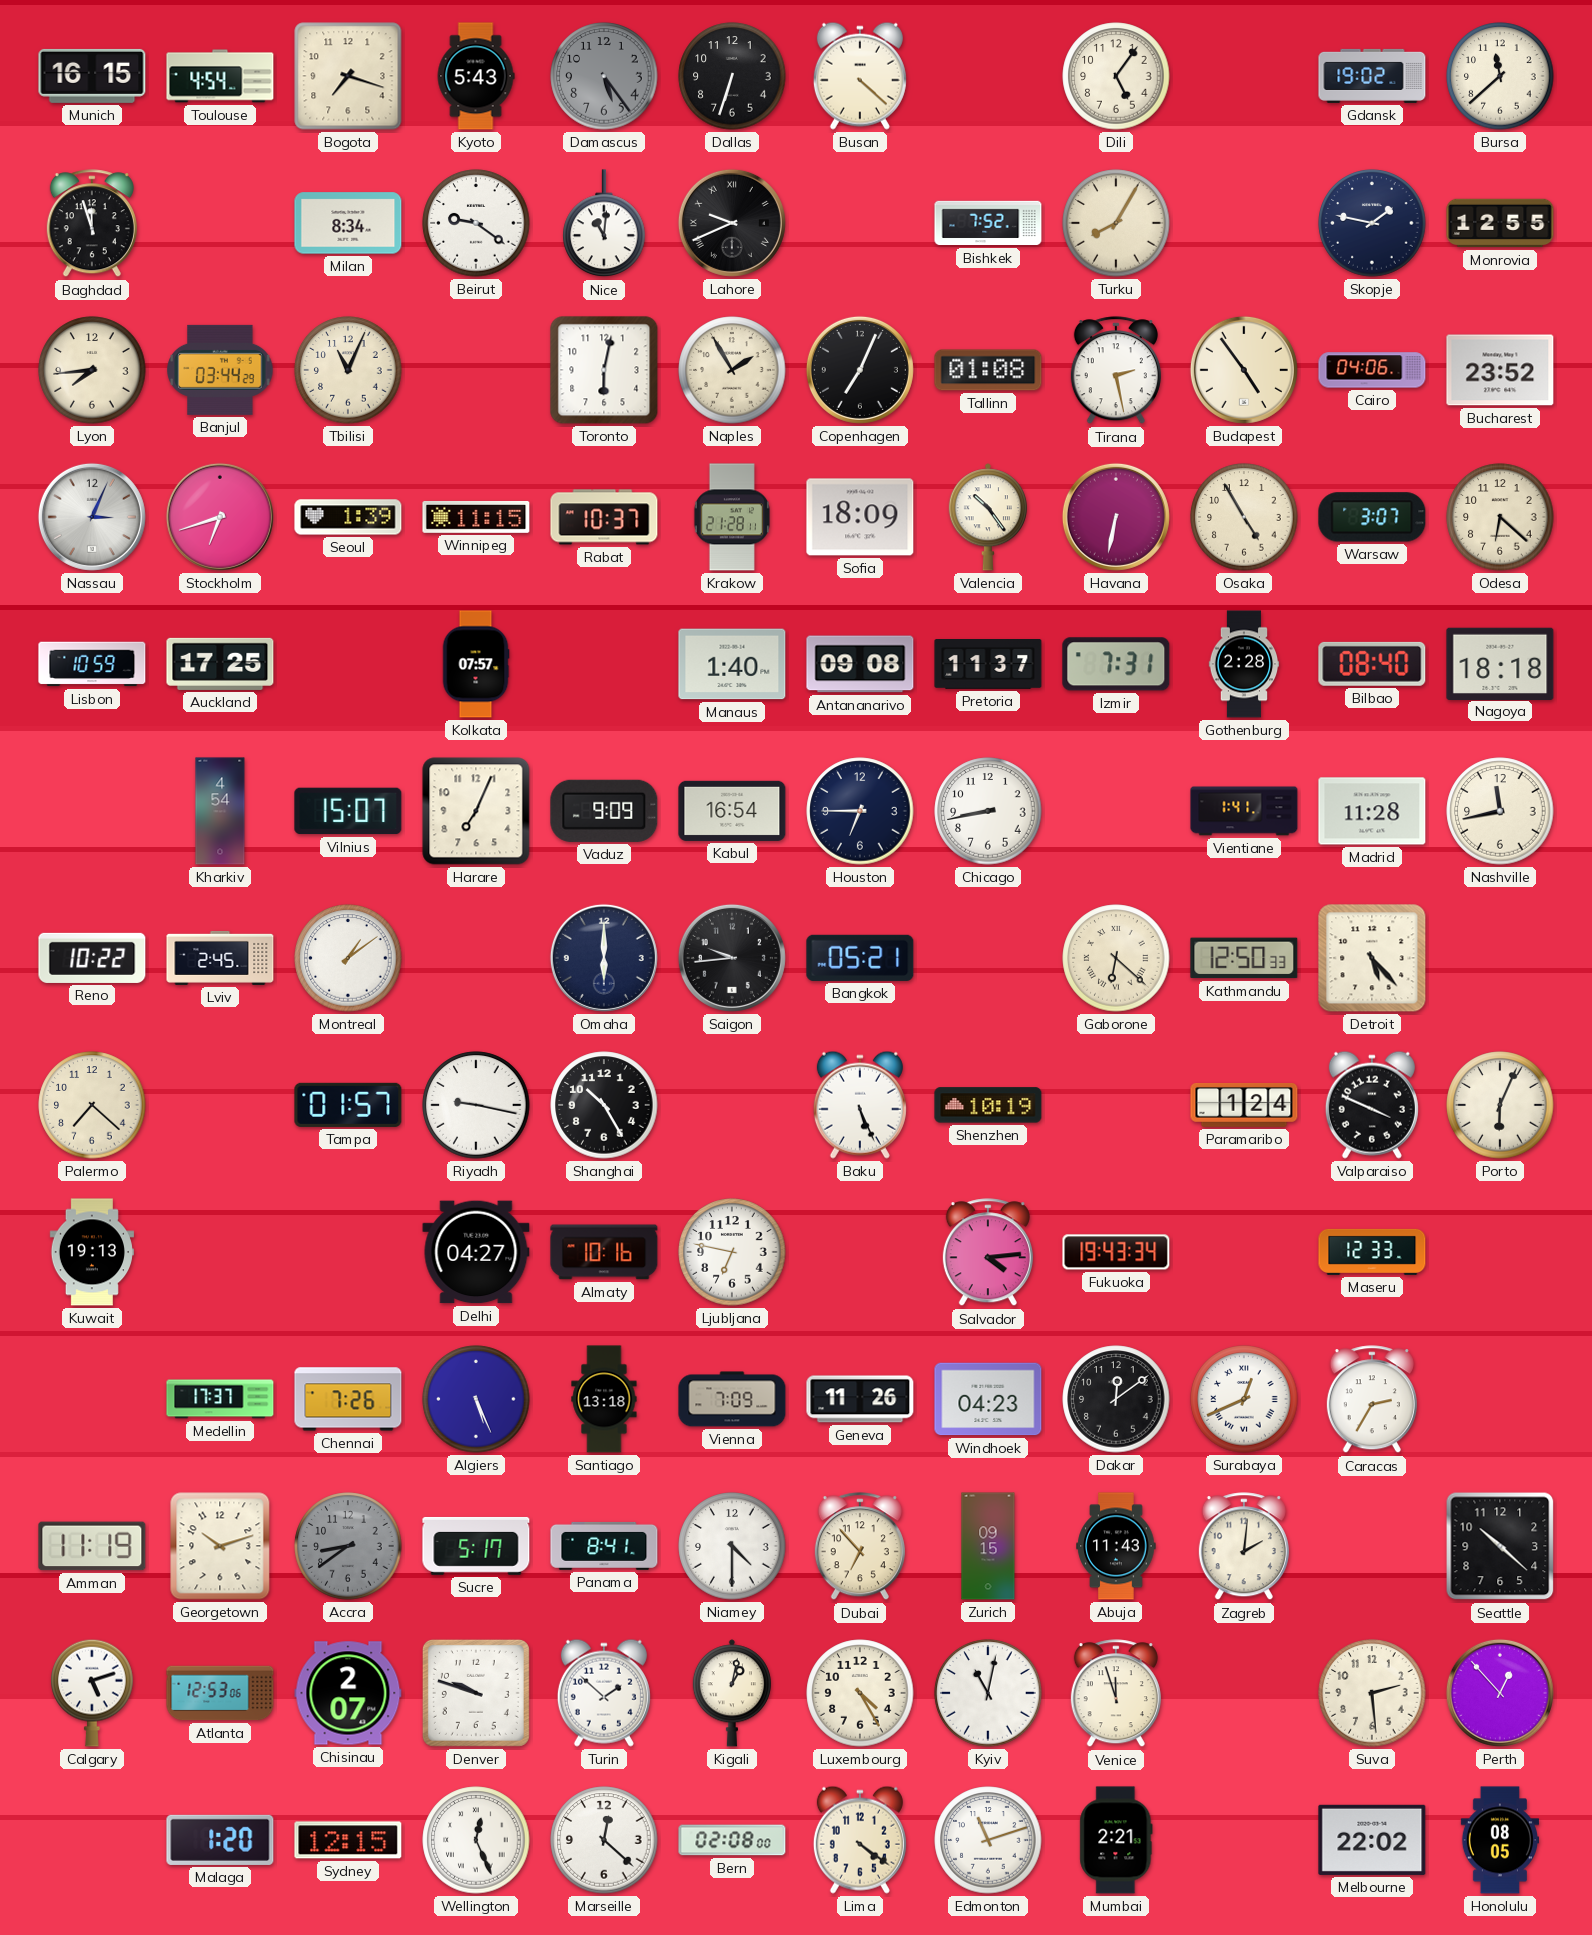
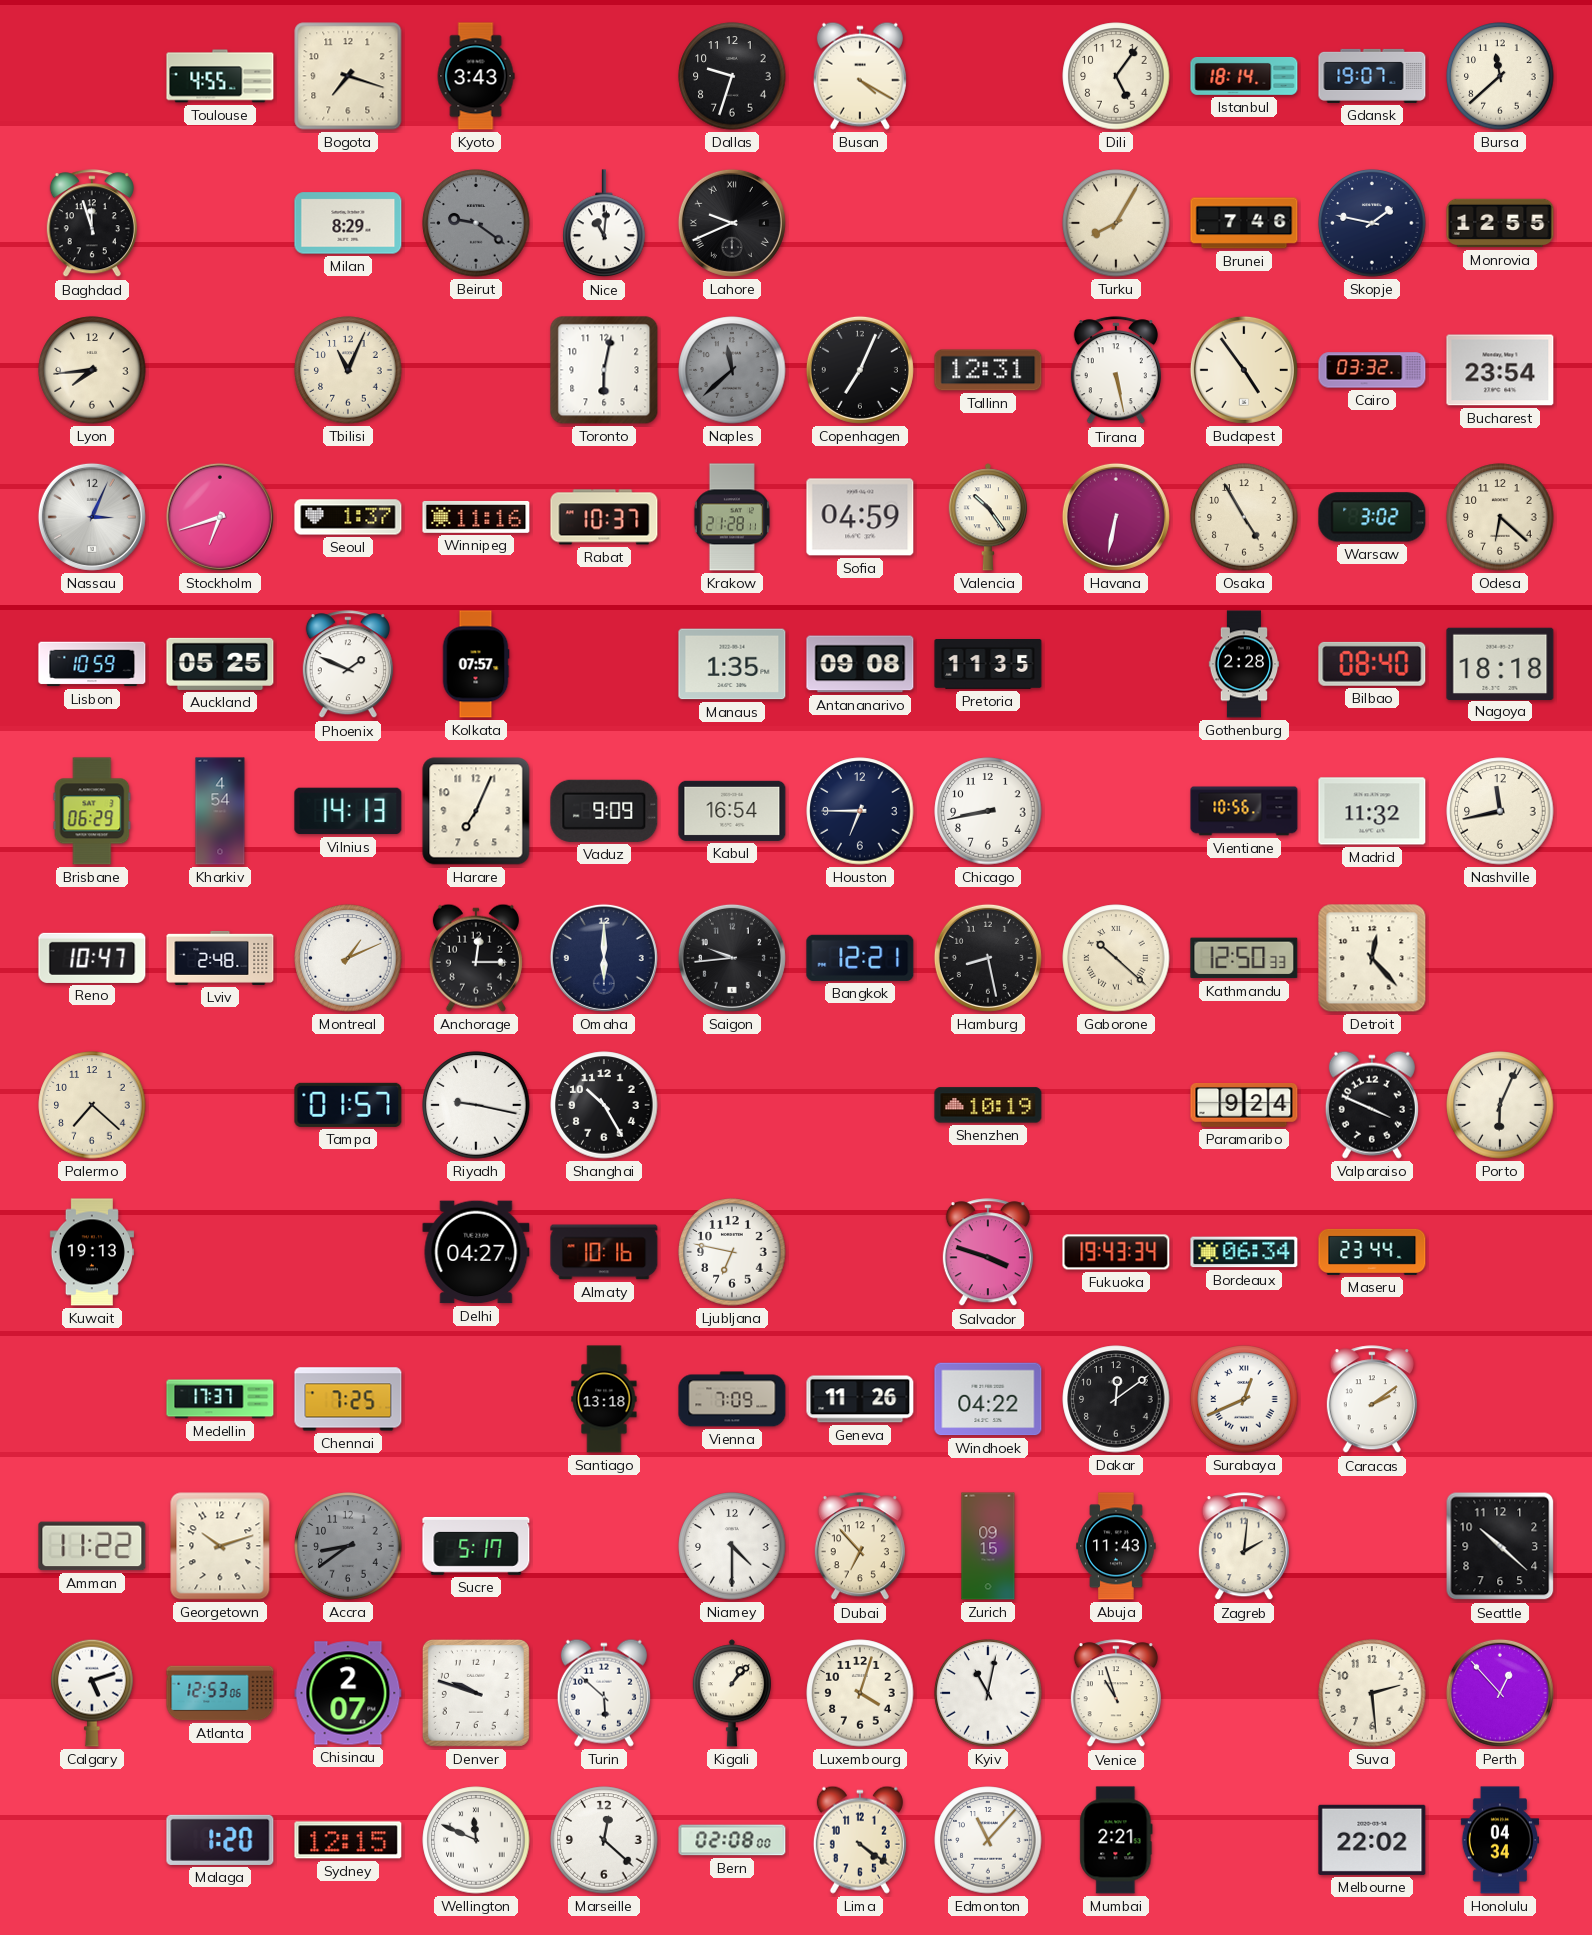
Munich: 16:15 -> none (92, 76)
Toulouse: 4:54 -> 4:55 (220, 76)
Kyoto: 5:43 -> 3:43 (476, 76)
Damascus: 5:24 -> none (604, 76)
Dallas: 6:33 -> 9:33 (732, 76)
Busan: 4:22 -> 4:20 (860, 76)
Istanbul: none -> 18:14 (1244, 76)
Gdansk: 19:02 -> 19:07 (1372, 76)
Milan: 8:34 -> 8:29 (348, 223)
Beirut dial: white -> grey (476, 223)
Bishkek: 7:52 -> none (988, 223)
Brunei: none -> 7:46 (1244, 223)
Banjul: 03:44 -> none (220, 370)
Naples: 1:55 -> 11:38 (732, 370)
Naples dial: cream -> grey (732, 370)
Tallinn: 01:08 -> 12:31 (988, 370)
Tirana: 2:28 -> 5:28 (1116, 371)
Cairo: 04:06 -> 03:32 (1372, 370)
Bucharest: 23:52 -> 23:54 (1500, 370)
Seoul: 1:39 -> 1:37 (348, 517)
Winnipeg: 11:15 -> 11:16 (476, 517)
Sofia: 18:09 -> 04:59 (860, 517)
Warsaw: 3:07 -> 3:02 (1372, 517)
Auckland: 17:25 -> 05:25 (220, 664)
Phoenix: none -> 1:49 (348, 665)
Manaus: 1:40 -> 1:35 (732, 664)
Pretoria: 11:37 -> 11:35 (988, 665)
Izmir: 7:31 -> none (1116, 664)
Brisbane: none -> 06:29 (92, 811)
Vilnius: 15:07 -> 14:13 (348, 811)
Vientiane: 1:41 -> 10:56 (1244, 811)
Madrid: 11:28 -> 11:32 (1372, 811)
Reno: 10:22 -> 10:47 (92, 958)
Lviv: 2:45 -> 2:48 (220, 958)
Montreal: 1:09 -> 1:11 (348, 958)
Anchorage: none -> 12:15 (476, 958)
Bangkok: 05:21 -> 12:21 (860, 958)
Hamburg: none -> 8:28 (988, 958)
Gaborone: 6:22 -> 10:22 (1116, 958)
Detroit: 5:23 -> 12:23 (1372, 958)
Baku: 5:26 -> none (860, 1105)
Paramaribo: 1:24 -> 9:24 (1244, 1106)
Salvador: 4:14 -> 3:48 (988, 1253)
Bordeaux: none -> 06:34 (1244, 1252)
Maseru: 12:33 -> 23:44 (1372, 1252)
Chennai: 7:26 -> 7:25 (348, 1399)
Algiers: 5:26 -> none (476, 1399)
Windhoek: 04:23 -> 04:22 (988, 1399)
Caracas: 2:35 -> 2:09 (1372, 1400)
Amman: 11:19 -> 11:22 (92, 1546)
Panama: 8:41 -> none (604, 1546)
Turin: 1:52 -> 5:52 (604, 1693)
Kigali: 1:02 -> 1:07 (732, 1693)
Luxembourg: 4:25 -> 4:03 (860, 1693)
Venice: 11:57 -> 10:57 (1116, 1694)
Wellington: 12:26 -> 11:49 (476, 1840)
Edmonton: 11:12 -> 11:07 (988, 1840)
Honolulu: 08:05 -> 04:34 (1499, 1840)
